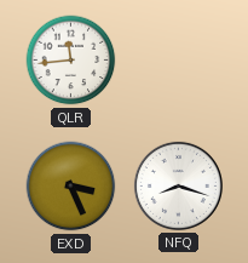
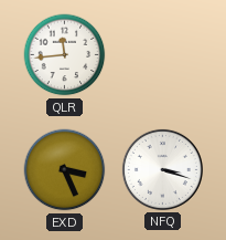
NFQ: 8:18 -> 3:18 (162, 169)
